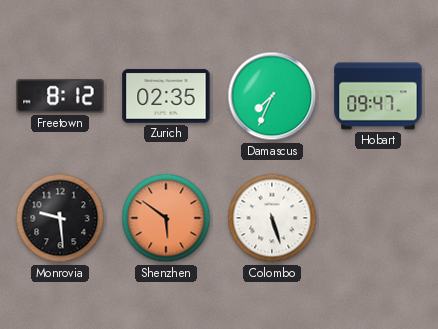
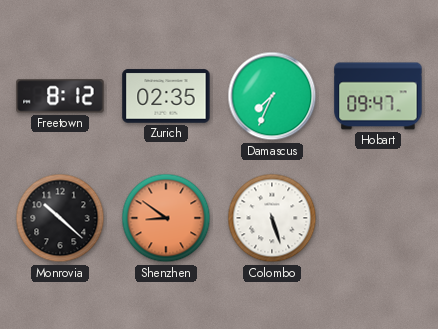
Monrovia: 9:29 -> 10:22 (60, 218)
Shenzhen: 5:51 -> 8:51 (166, 218)
